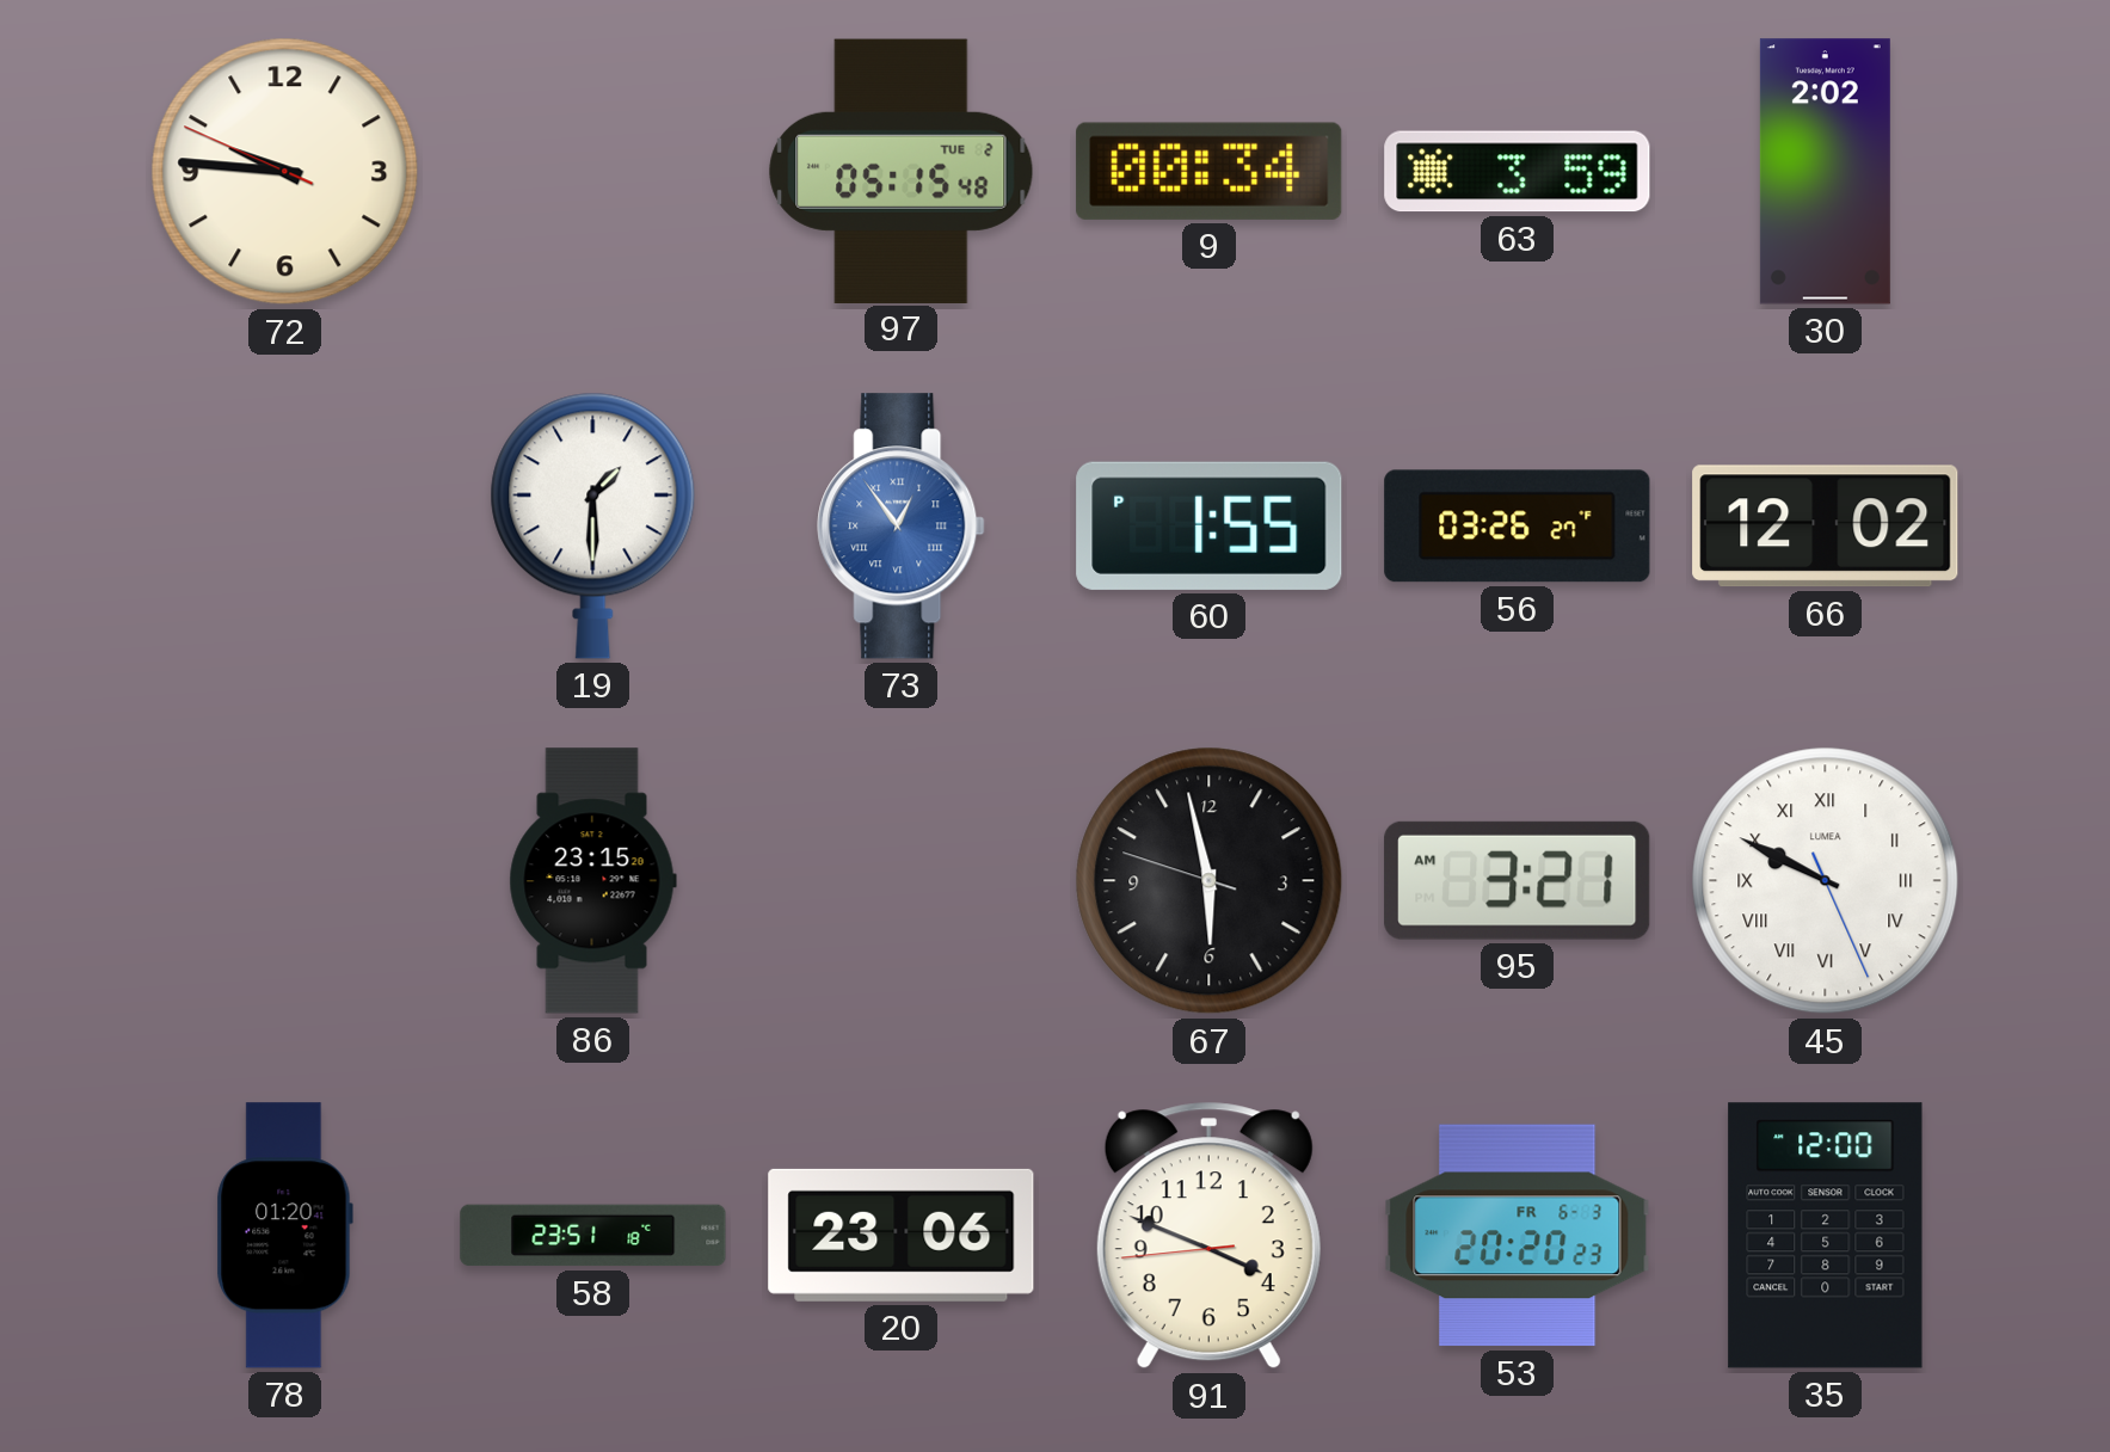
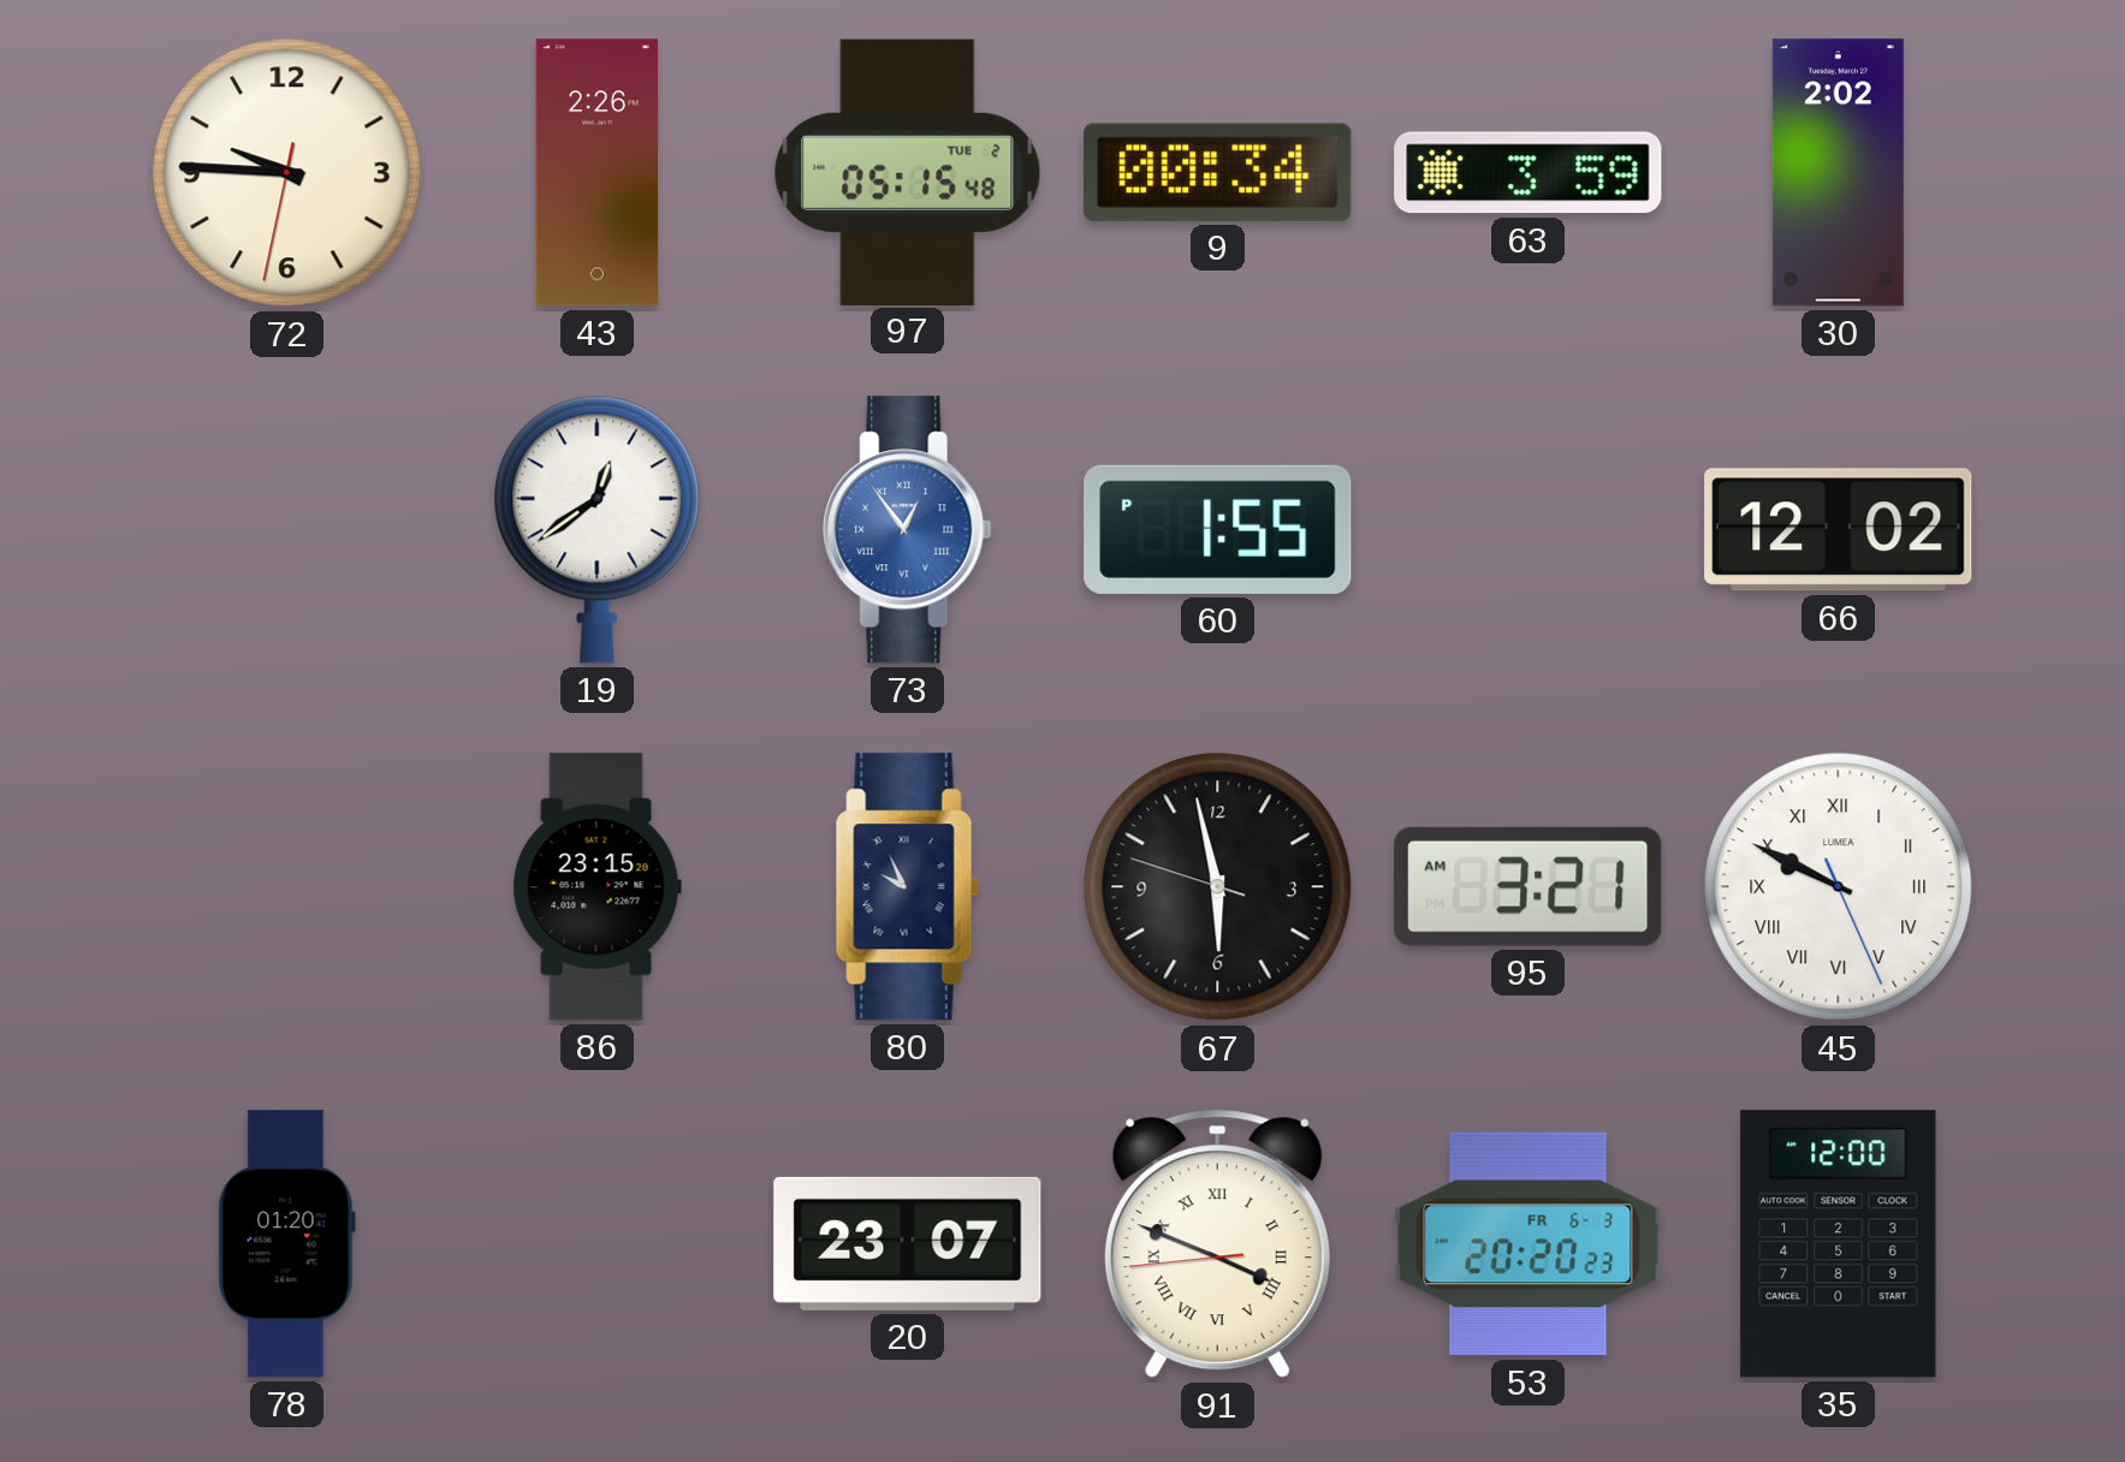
72: 9:45:49 -> 9:45:32 (287, 173)
43: none -> 2:26 (596, 173)
19: 1:30 -> 12:39 (598, 529)
56: 03:26 -> none (1518, 527)
80: none -> 9:56 (908, 887)
58: 23:51 -> none (593, 1236)
20: 23:06 -> 23:07 (908, 1243)
91 numerals: Arabic -> Roman (1217, 1244)
